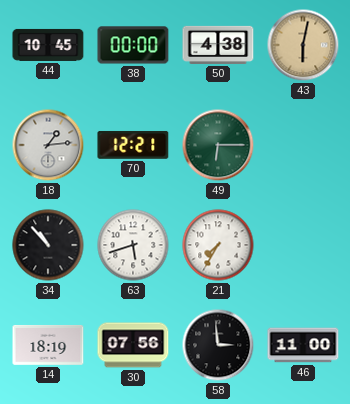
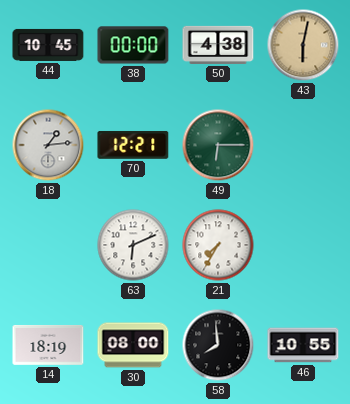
34: 10:53 -> none (48, 245)
63: 5:42 -> 6:11 (133, 245)
30: 07:56 -> 08:00 (133, 345)
58: 2:59 -> 7:59 (218, 345)
46: 11:00 -> 10:55 (303, 345)
